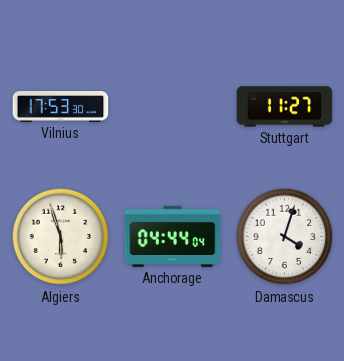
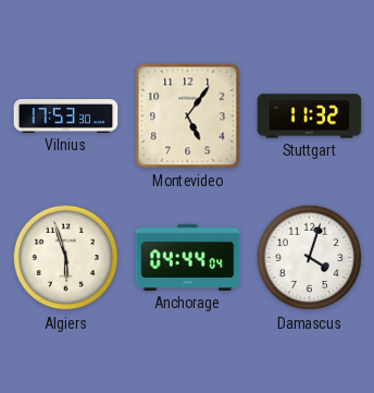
Montevideo: none -> 5:06 (188, 116)
Stuttgart: 11:27 -> 11:32 (310, 116)
